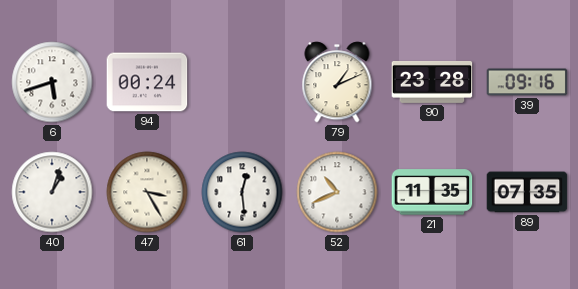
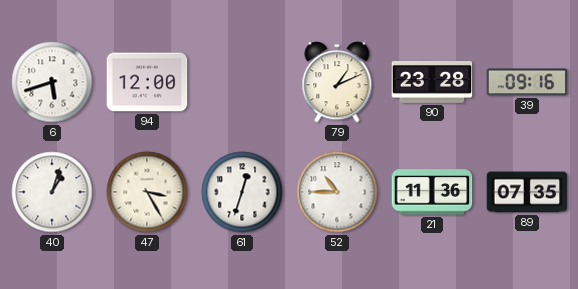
94: 00:24 -> 12:00 (147, 82)
61: 12:29 -> 12:33 (242, 192)
52: 10:41 -> 10:45 (337, 192)
21: 11:35 -> 11:36 (432, 192)
